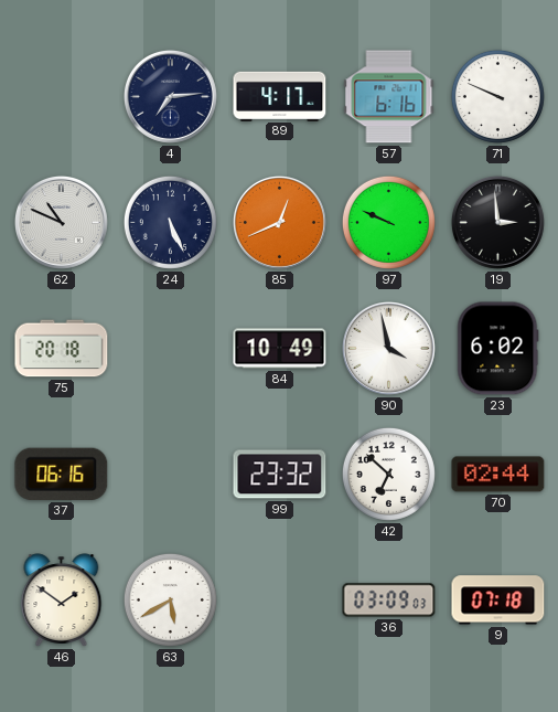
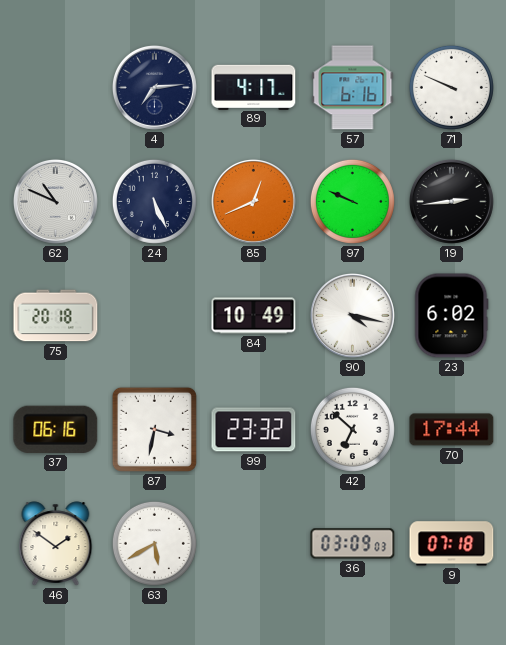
19: 2:59 -> 2:44 (451, 201)
90: 3:58 -> 4:17 (352, 315)
87: none -> 3:32 (154, 429)
70: 02:44 -> 17:44 (452, 430)
